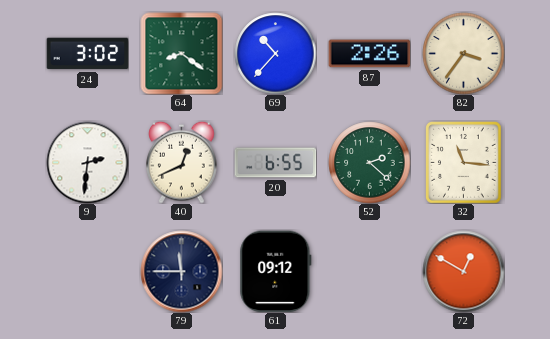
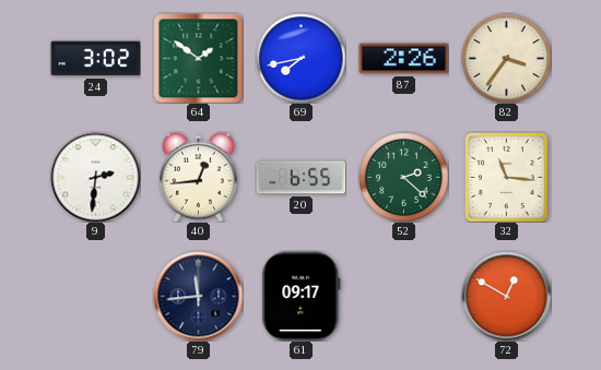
64: 8:21 -> 1:51 (198, 58)
69: 10:37 -> 7:43 (300, 58)
40: 12:41 -> 12:44 (199, 177)
79: 11:45 -> 11:44 (198, 296)
61: 09:12 -> 09:17 (302, 296)
